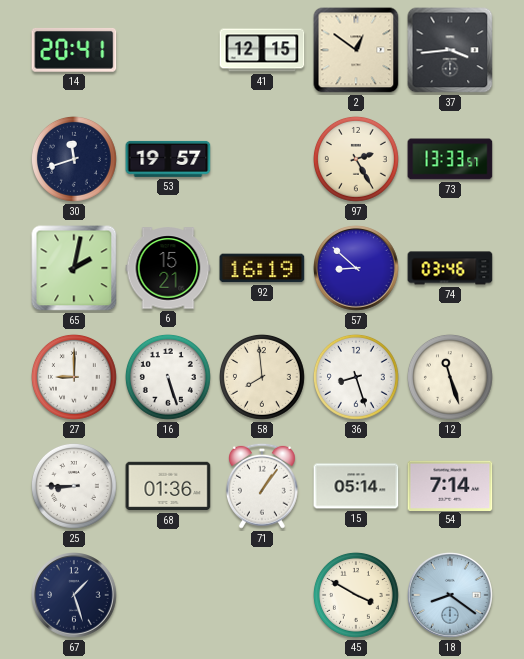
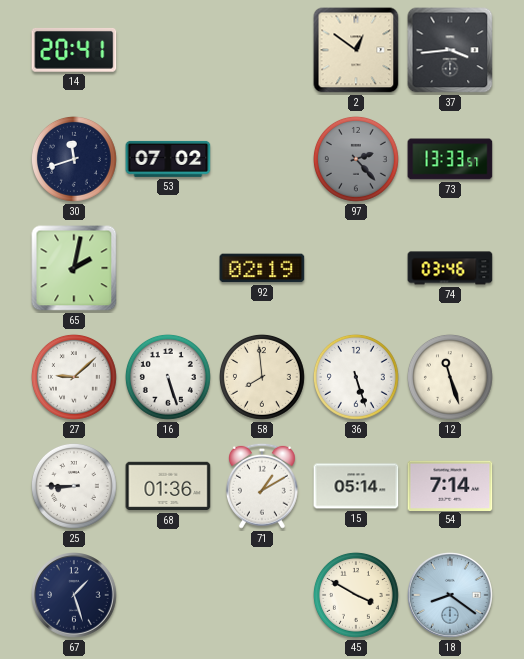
41: 12:15 -> none (262, 50)
53: 19:57 -> 07:02 (168, 159)
97: 2:25 -> 2:23 (356, 159)
97 dial: cream -> grey (356, 159)
6: 15:21 -> none (168, 268)
92: 16:19 -> 02:19 (262, 268)
57: 8:52 -> none (356, 268)
27: 9:00 -> 9:08 (74, 377)
36: 8:27 -> 5:27 (356, 377)
71: 1:06 -> 1:10 (262, 486)
